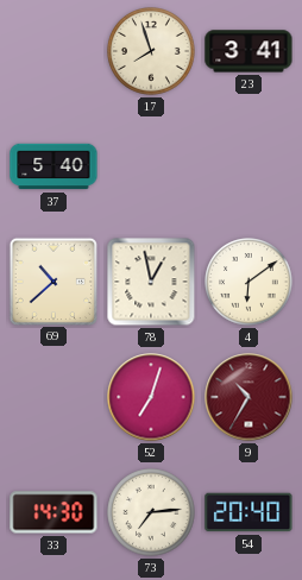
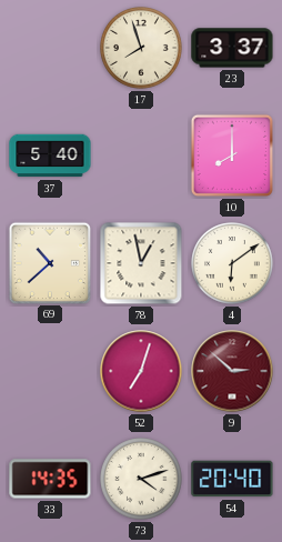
23: 3:41 -> 3:37 (232, 48)
10: none -> 8:00 (232, 155)
9: 10:35 -> 2:52 (232, 371)
33: 14:30 -> 14:35 (50, 479)
73: 7:14 -> 4:12 (142, 480)
